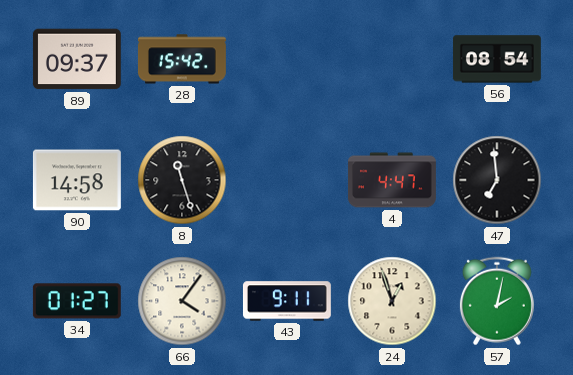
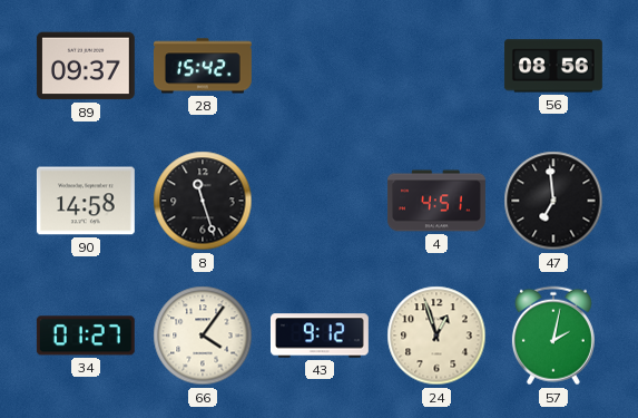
56: 08:54 -> 08:56 (553, 66)
4: 4:47 -> 4:51 (438, 201)
43: 9:11 -> 9:12 (320, 336)
